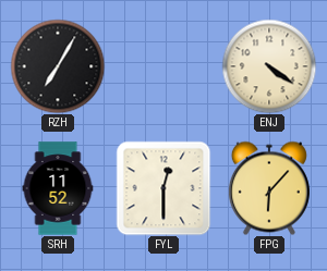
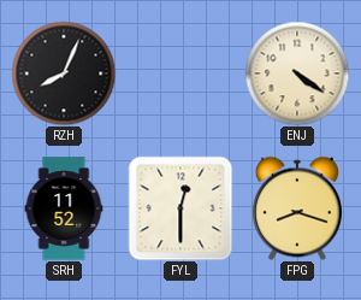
RZH: 7:05 -> 8:04 (64, 73)
FPG: 6:07 -> 8:18 (297, 208)
